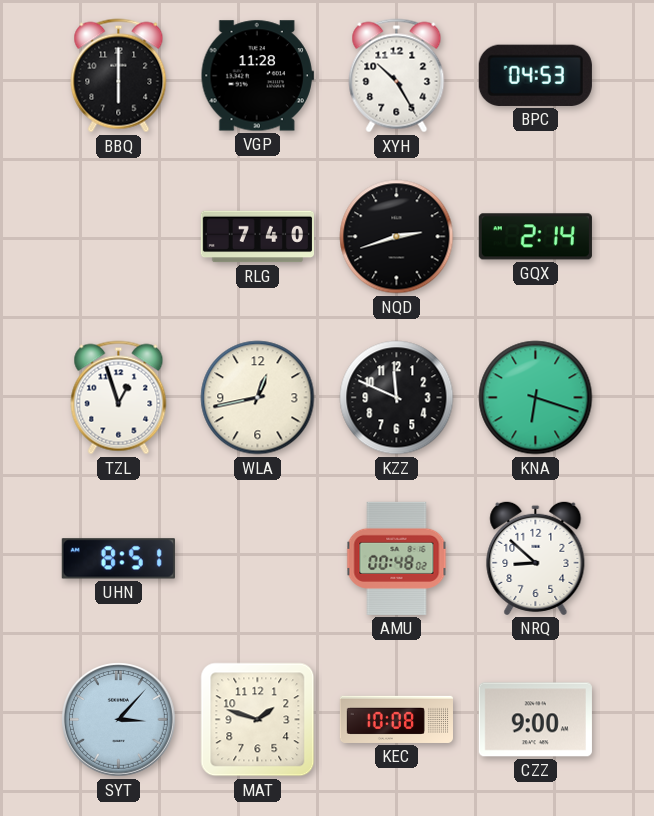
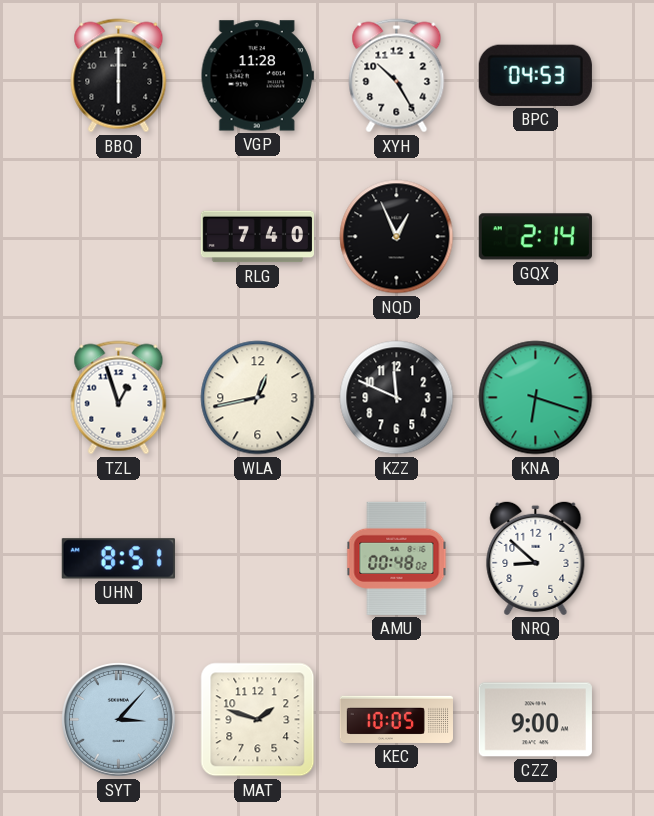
NQD: 2:42 -> 12:56 (397, 237)
KEC: 10:08 -> 10:05 (396, 719)
